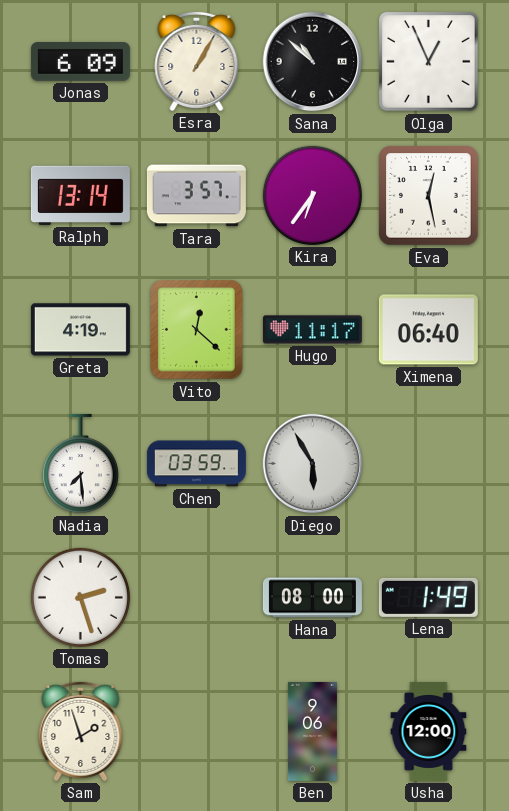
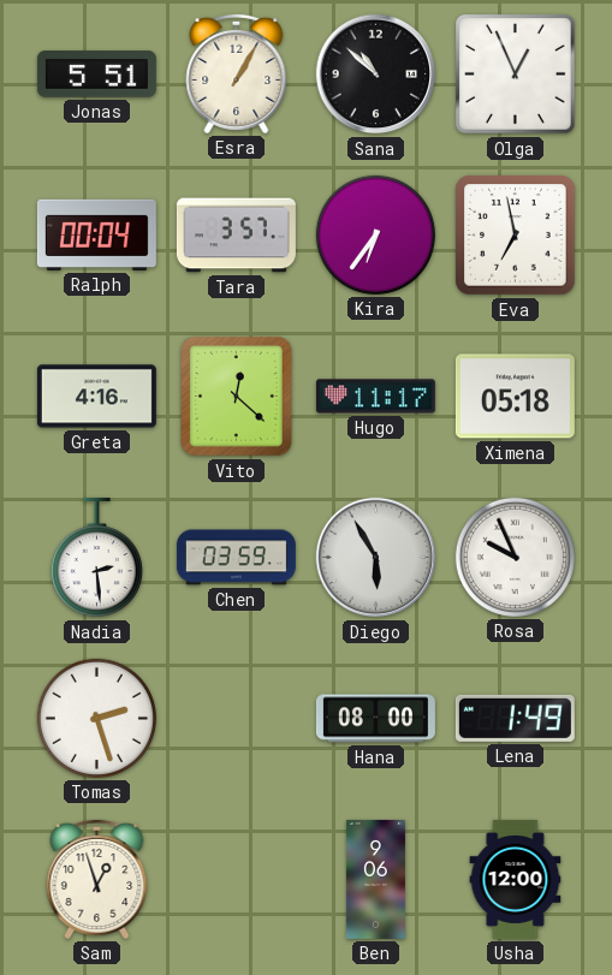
Jonas: 6:09 -> 5:51 (96, 75)
Ralph: 13:14 -> 00:04 (96, 234)
Eva: 12:28 -> 6:58 (516, 236)
Greta: 4:19 -> 4:16 (96, 397)
Ximena: 06:40 -> 05:18 (515, 397)
Nadia: 7:29 -> 2:29 (96, 558)
Rosa: none -> 9:56 (515, 557)
Sam: 1:57 -> 12:57 (97, 879)
